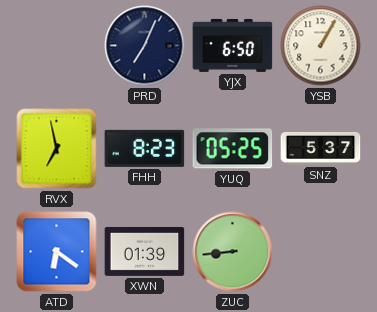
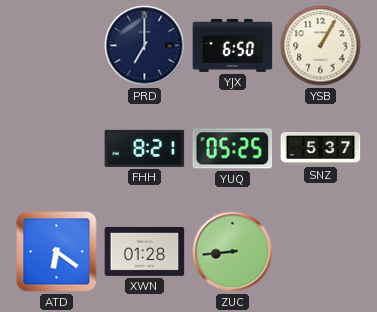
PRD: 7:04 -> 7:00 (145, 46)
RVX: 6:58 -> none (57, 149)
FHH: 8:23 -> 8:21 (145, 148)
XWN: 01:39 -> 01:28 (145, 251)
